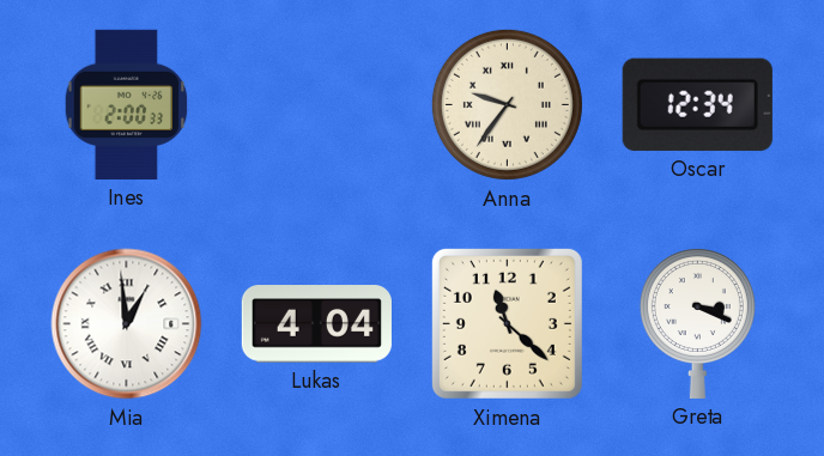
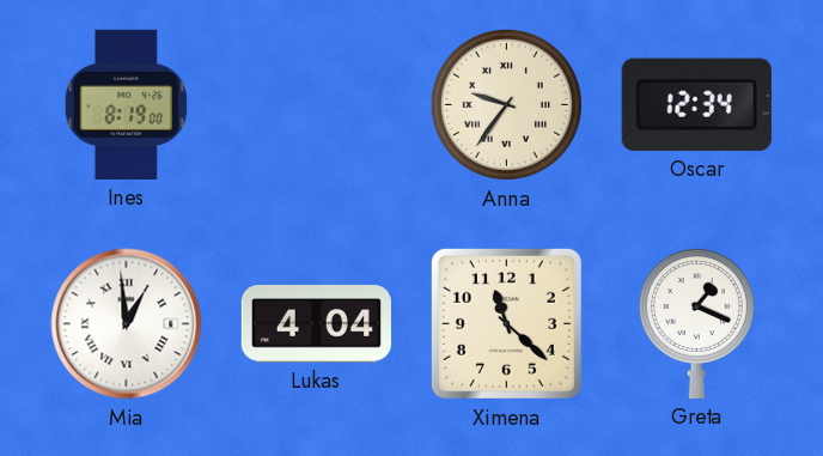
Ines: 2:00 -> 8:19 (127, 104)
Greta: 3:19 -> 1:19 (696, 323)
